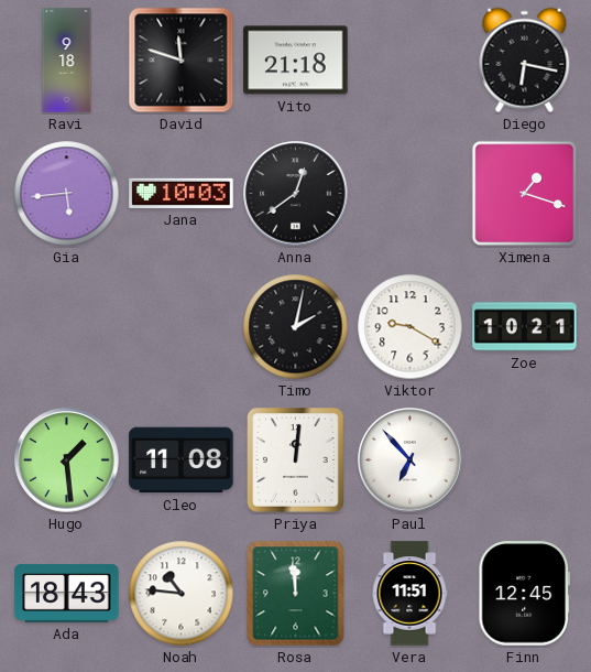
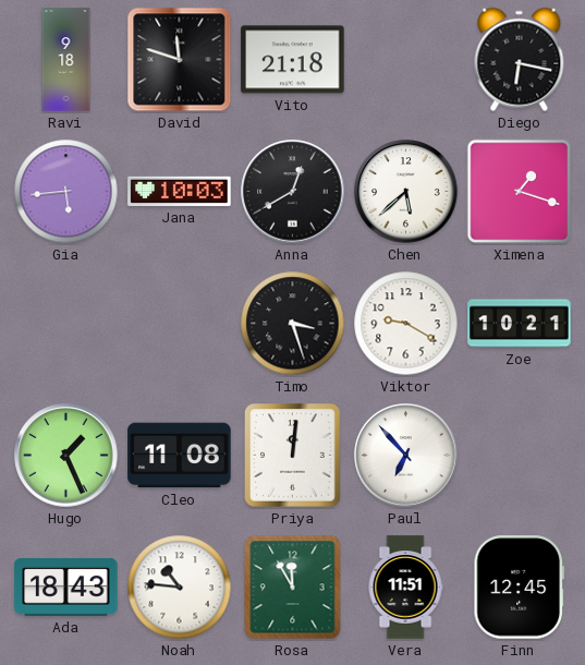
Anna: 12:39 -> 12:40 (293, 192)
Chen: none -> 5:38 (406, 192)
Timo: 2:02 -> 3:27 (293, 324)
Hugo: 1:29 -> 1:26 (66, 456)
Rosa: 11:59 -> 11:55 (293, 588)
